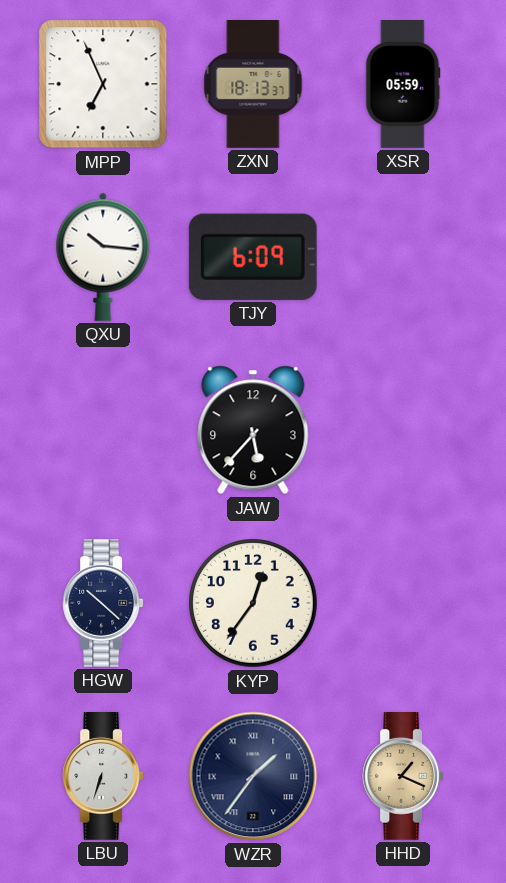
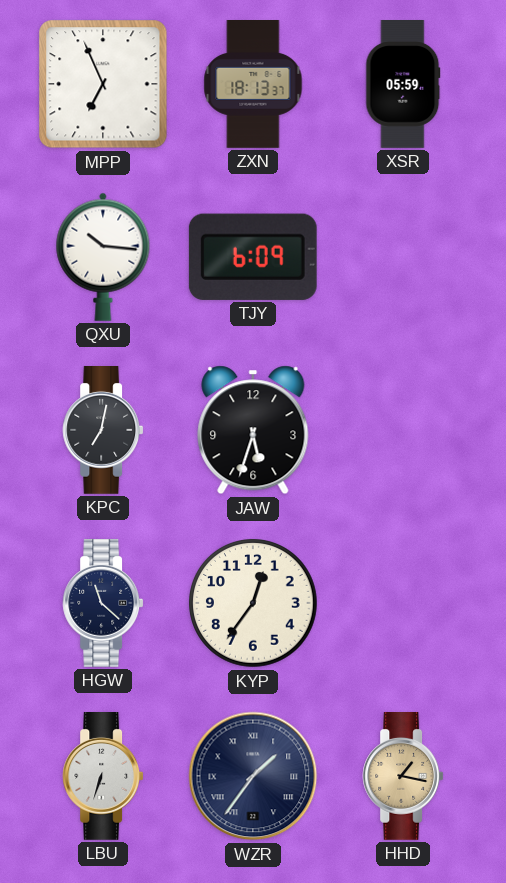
KPC: none -> 7:02 (103, 431)
JAW: 5:37 -> 5:33 (253, 430)
HGW: 10:22 -> 11:22 (103, 604)
HHD: 1:19 -> 1:17 (403, 777)
